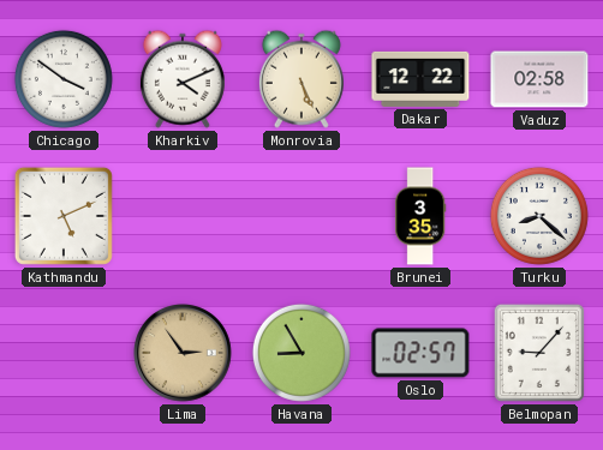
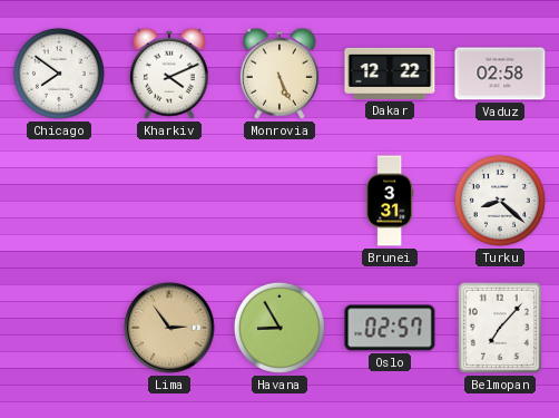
Chicago: 3:51 -> 7:51 (59, 74)
Kathmandu: 5:11 -> none (64, 216)
Brunei: 3:35 -> 3:31 (390, 201)
Belmopan: 9:07 -> 7:07 (500, 328)
